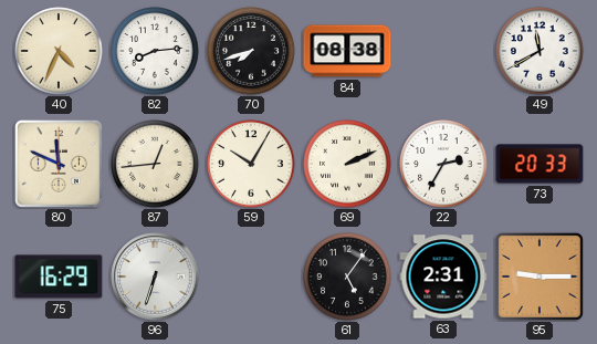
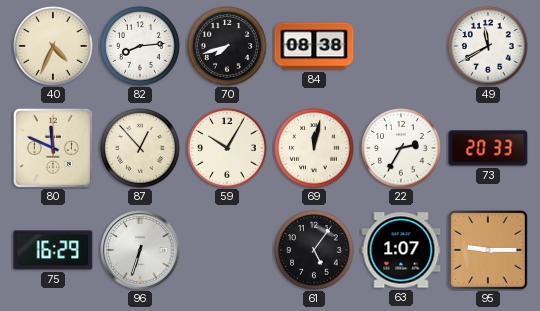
87: 12:44 -> 12:53 (140, 148)
69: 2:11 -> 12:02 (314, 148)
63: 2:31 -> 1:07 (401, 250)
